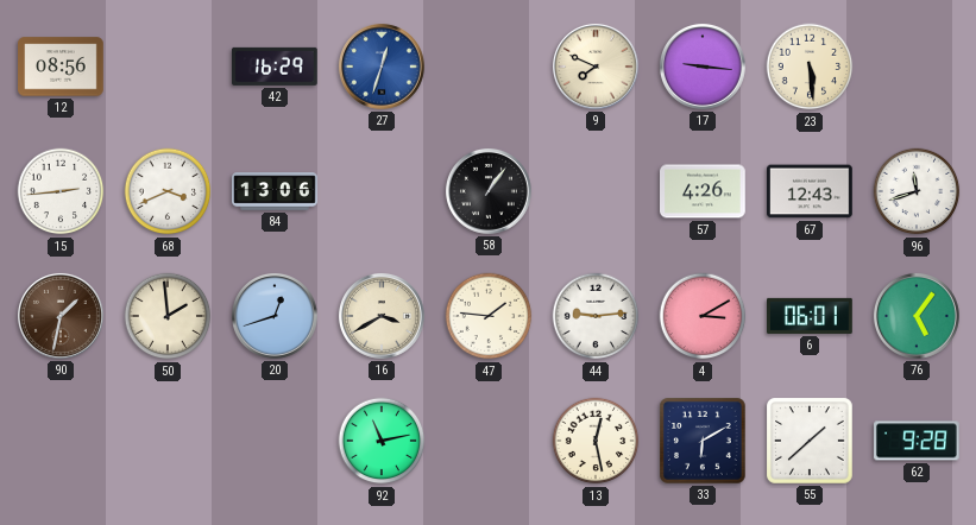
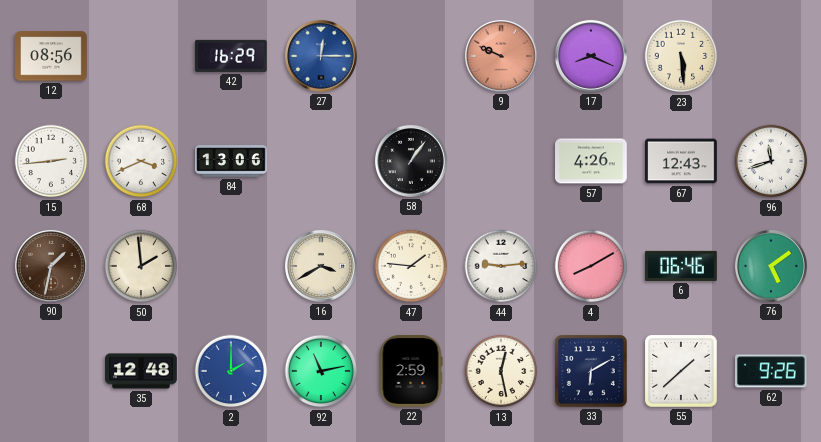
27: 12:33 -> 12:15 (321, 56)
9: 7:49 -> 9:49 (501, 56)
9 dial: cream -> salmon (501, 56)
17: 9:16 -> 8:19 (591, 56)
20: 12:42 -> none (275, 316)
4: 3:10 -> 8:10 (591, 266)
6: 06:01 -> 06:46 (682, 266)
76: 5:06 -> 5:09 (771, 266)
35: none -> 12:48 (141, 371)
2: none -> 2:00 (231, 371)
22: none -> 2:59 (411, 372)
62: 9:28 -> 9:26 (772, 371)
